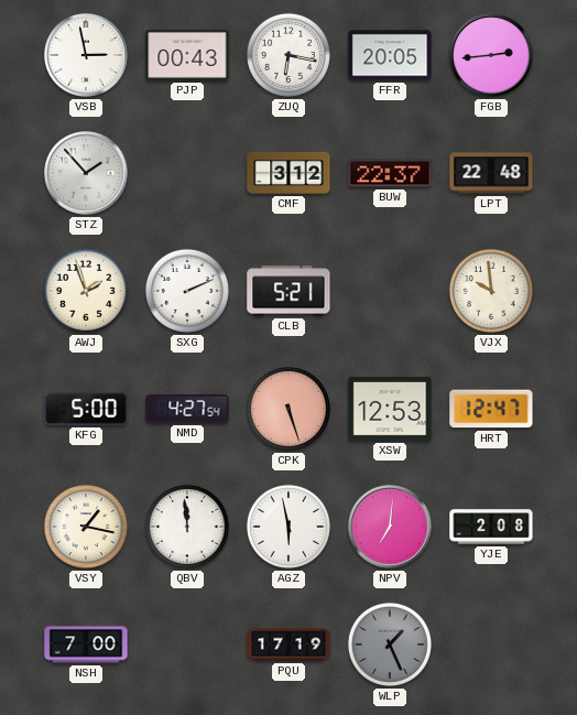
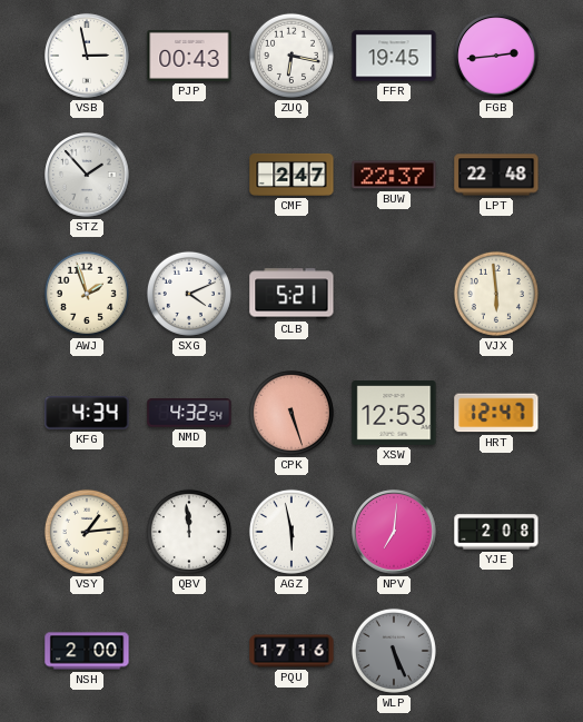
FFR: 20:05 -> 19:45 (394, 56)
CMF: 3:12 -> 2:47 (291, 175)
SXG: 2:11 -> 4:11 (189, 294)
VJX: 9:59 -> 5:59 (496, 294)
KFG: 5:00 -> 4:34 (87, 413)
NMD: 4:27 -> 4:32 (189, 413)
VSY: 1:17 -> 1:14 (87, 532)
NSH: 7:00 -> 2:00 (87, 651)
PQU: 17:19 -> 17:16 (291, 651)
WLP: 1:26 -> 5:26 (394, 651)
